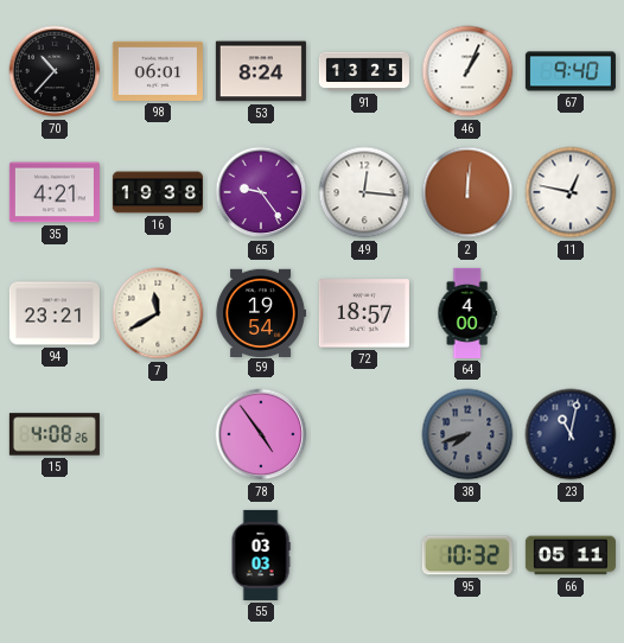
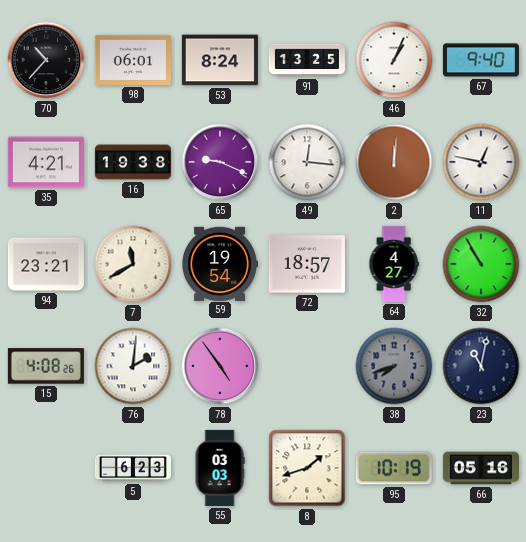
65: 9:24 -> 9:19 (220, 162)
64: 4:00 -> 4:27 (394, 264)
32: none -> 10:55 (481, 264)
76: none -> 2:01 (133, 366)
5: none -> 6:23 (133, 468)
8: none -> 1:42 (307, 468)
95: 10:32 -> 10:19 (394, 468)
66: 05:11 -> 05:16 (481, 468)
